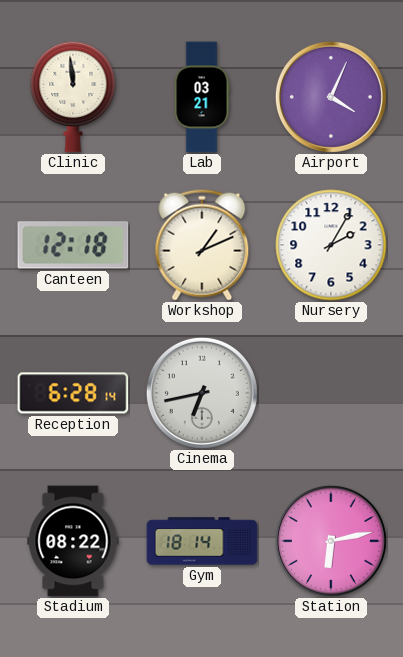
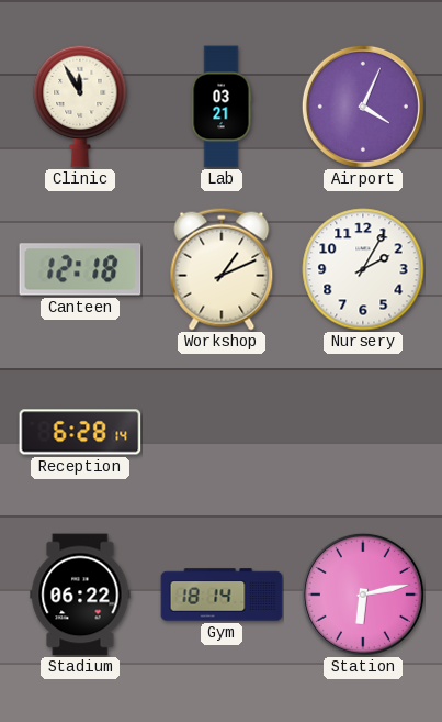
Clinic: 11:59 -> 11:55 (80, 107)
Cinema: 6:43 -> none (202, 393)
Stadium: 08:22 -> 06:22 (80, 595)
